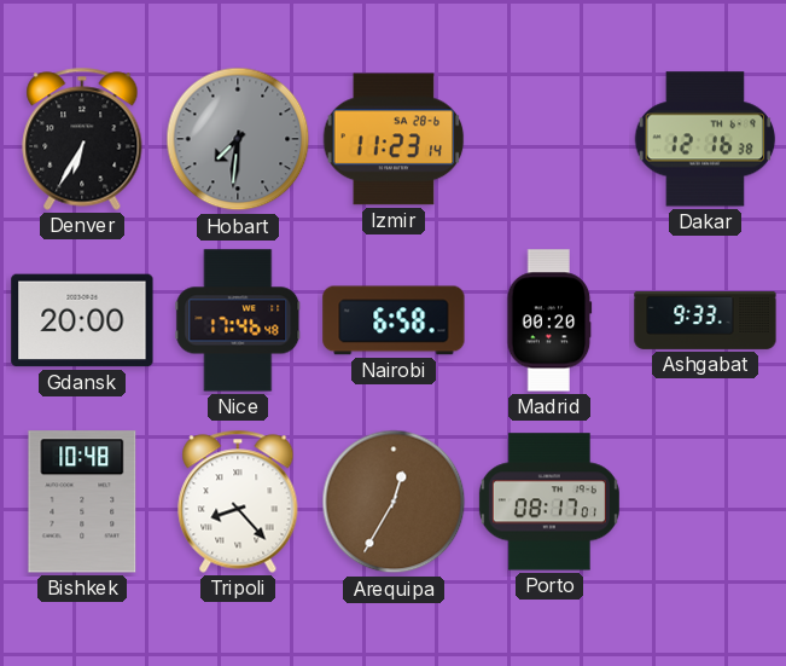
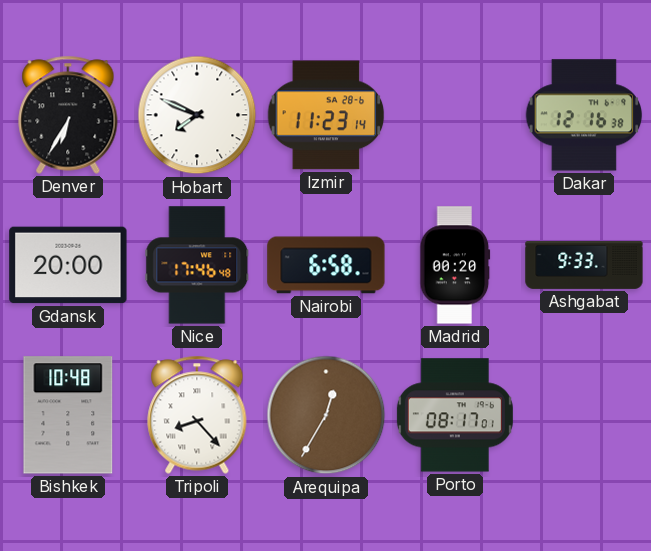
Hobart: 7:31 -> 7:49 (197, 115)
Hobart dial: grey -> white (197, 115)
